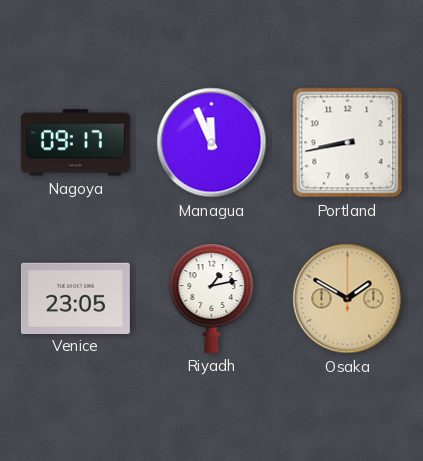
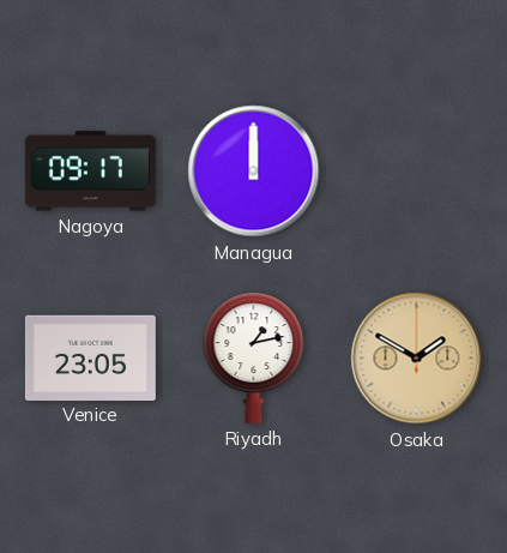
Managua: 11:56 -> 12:00 (254, 172)
Portland: 8:43 -> none (348, 143)
